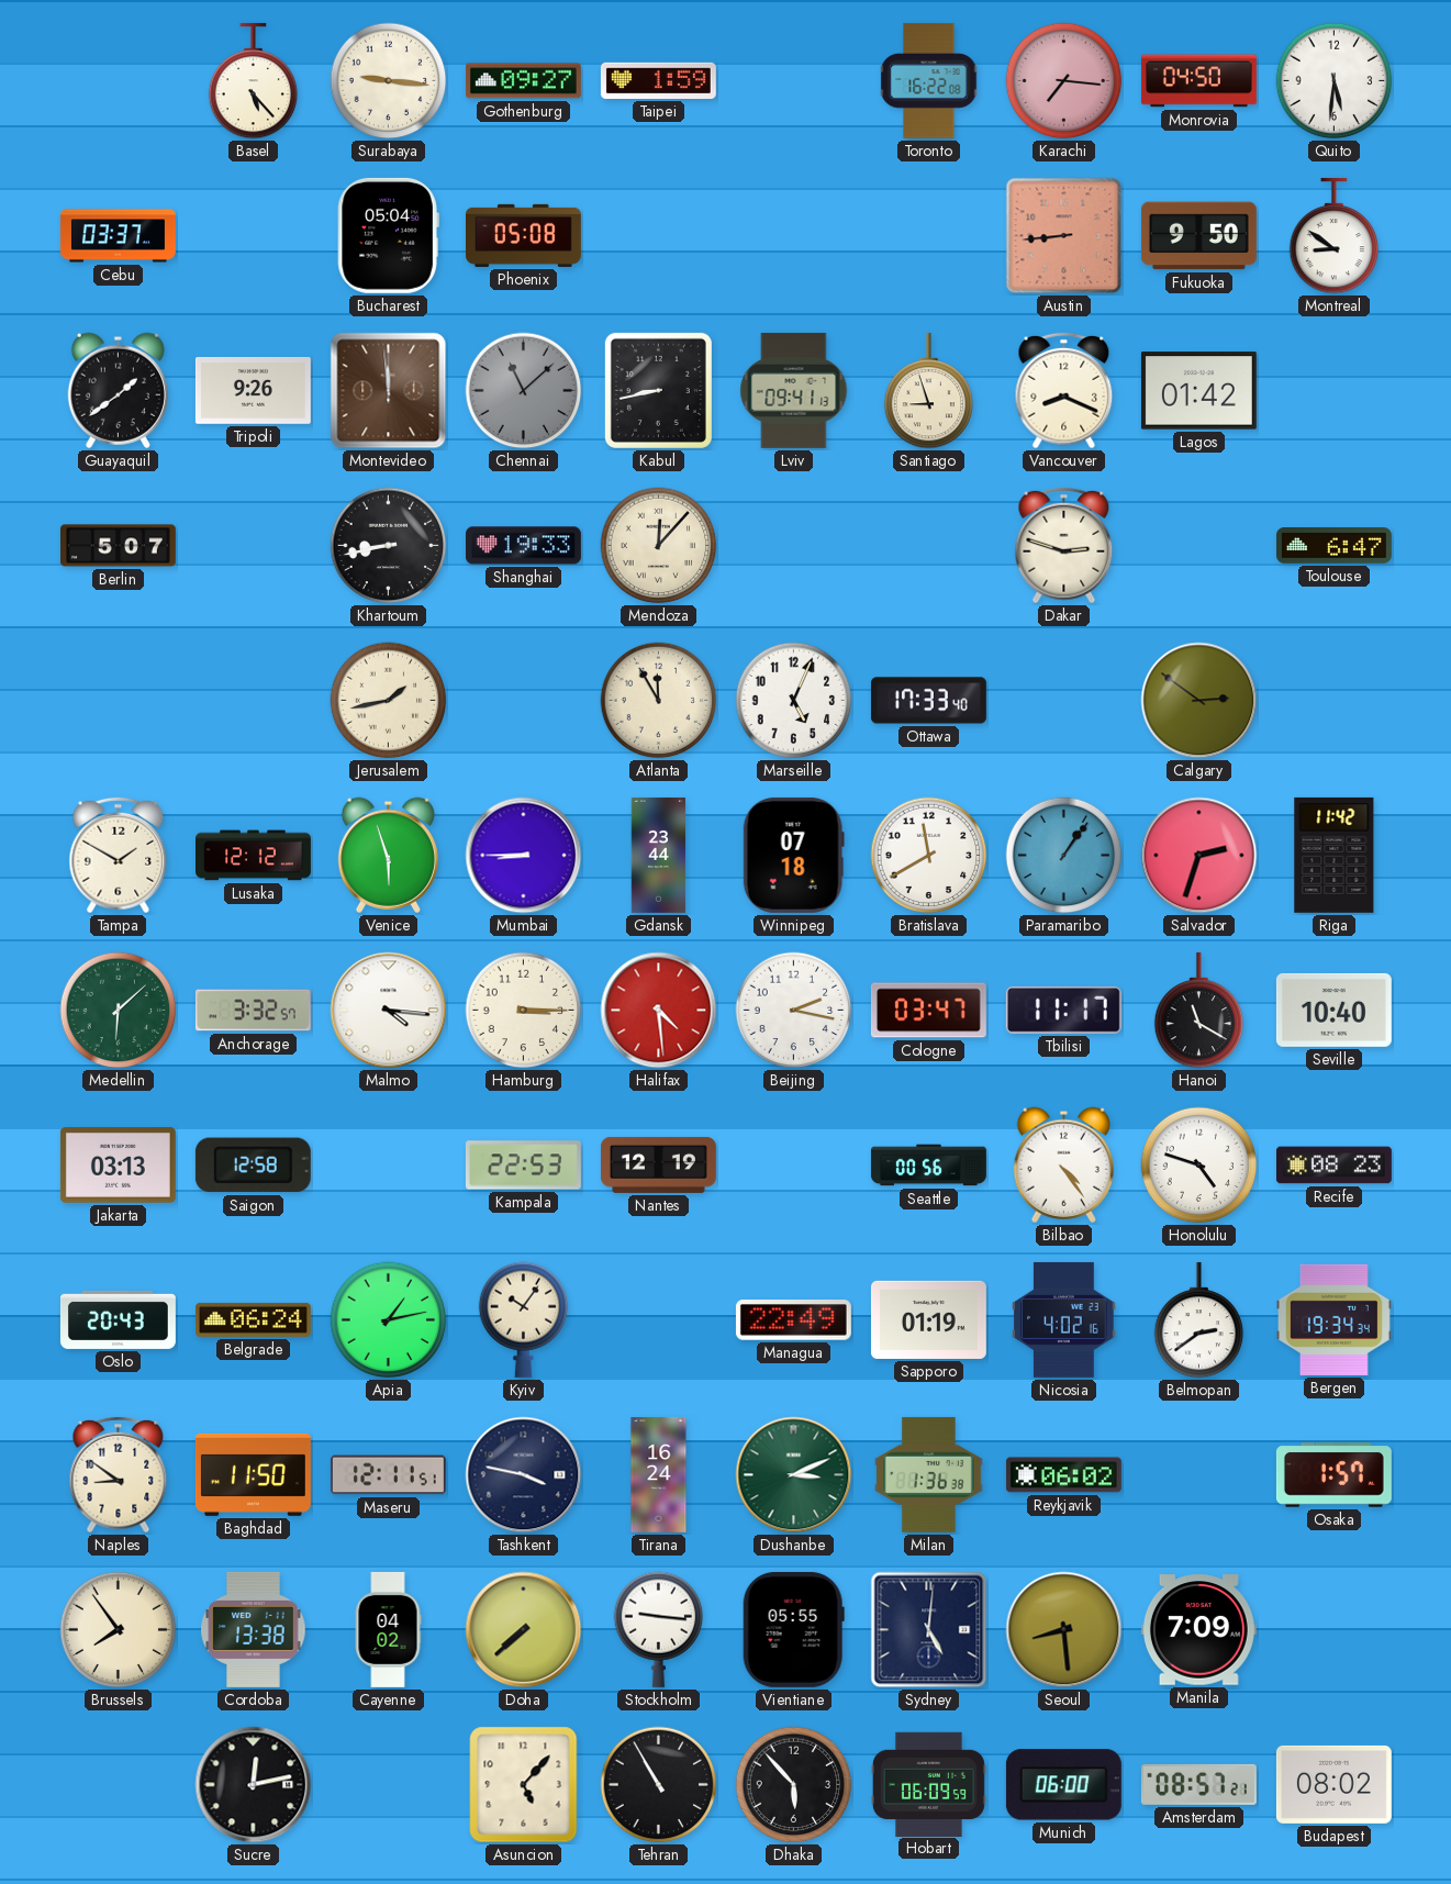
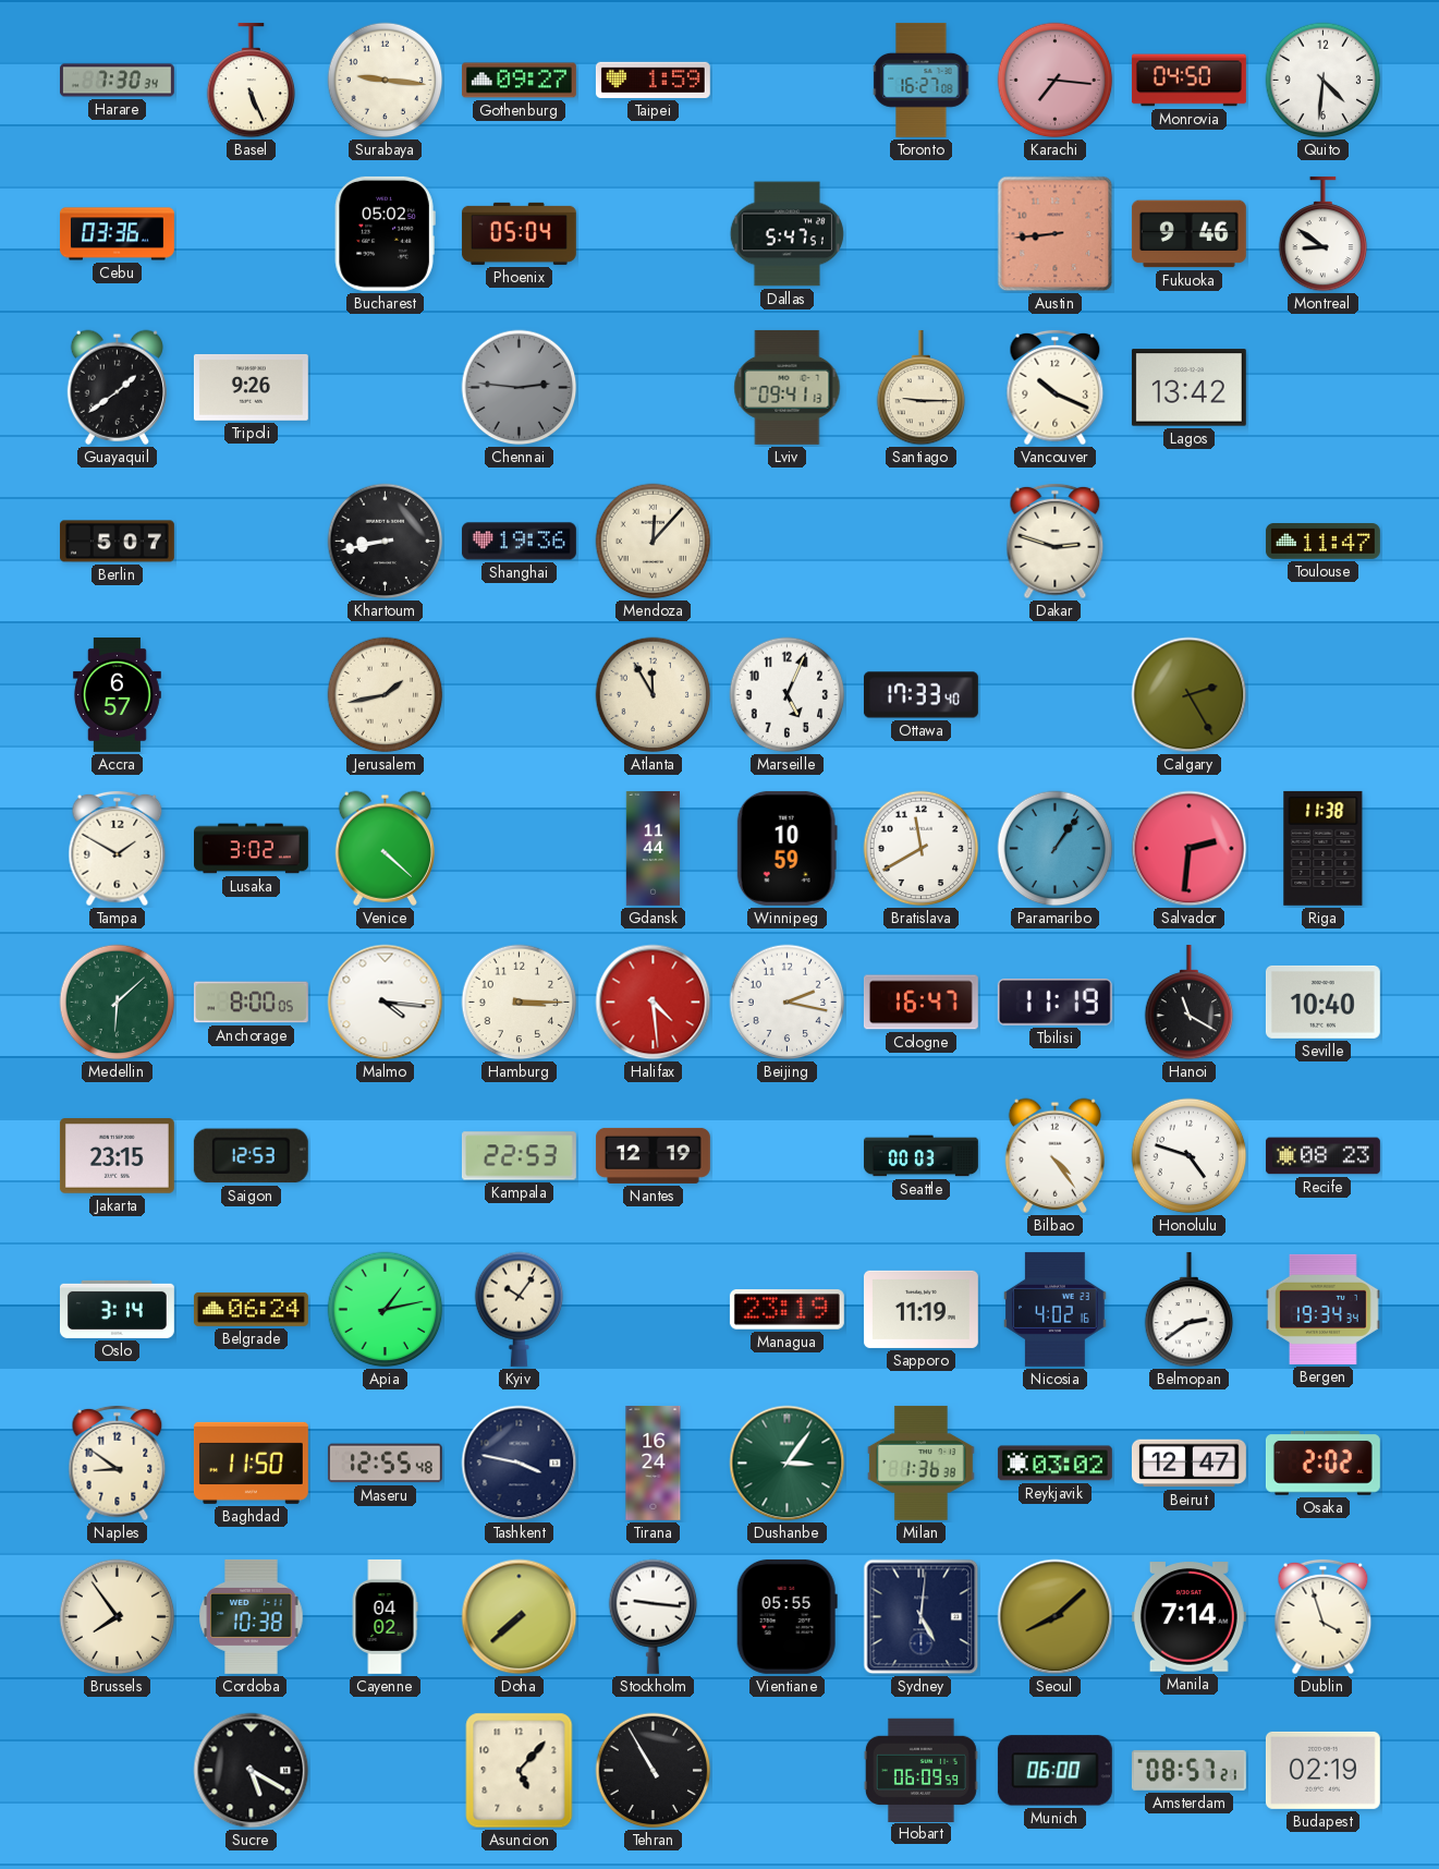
Harare: none -> 7:30 (117, 81)
Basel: 5:23 -> 5:26 (252, 81)
Toronto: 16:22 -> 16:27 (922, 80)
Quito: 5:31 -> 4:31 (1324, 81)
Cebu: 03:37 -> 03:36 (117, 234)
Bucharest: 05:04 -> 05:02 (385, 233)
Phoenix: 05:08 -> 05:04 (519, 233)
Dallas: none -> 5:47 (786, 234)
Fukuoka: 9:50 -> 9:46 (1188, 234)
Montevideo: 11:59 -> none (389, 391)
Chennai: 11:08 -> 2:46 (520, 388)
Kabul: 8:43 -> none (658, 390)
Santiago: 8:57 -> 9:15 (922, 388)
Vancouver: 8:19 -> 10:19 (1056, 388)
Lagos: 01:42 -> 13:42 (1188, 388)
Shanghai: 19:33 -> 19:36 (519, 542)
Toulouse: 6:47 -> 11:47 (1322, 542)
Accra: none -> 6:57 (117, 694)
Calgary: 2:51 -> 2:25 (1190, 695)
Lusaka: 12:12 -> 3:02 (252, 849)
Venice: 5:57 -> 4:22 (385, 848)
Mumbai: 8:45 -> none (524, 856)
Gdansk: 23:44 -> 11:44 (654, 848)
Winnipeg: 07:18 -> 10:59 (786, 848)
Salvador: 2:33 -> 2:31 (1190, 849)
Riga: 11:42 -> 11:38 (1324, 848)
Anchorage: 3:32 -> 8:00 (251, 1003)
Cologne: 03:47 -> 16:47 (920, 1003)
Tbilisi: 11:17 -> 11:19 (1054, 1002)
Jakarta: 03:13 -> 23:15 (117, 1156)
Saigon: 12:58 -> 12:53 (251, 1156)
Seattle: 00:56 -> 00:03 (920, 1156)
Oslo: 20:43 -> 3:14 (117, 1309)
Managua: 22:49 -> 23:19 (786, 1310)
Sapporo: 01:19 -> 11:19 (920, 1309)
Maseru: 12:11 -> 12:55 (385, 1464)
Dushanbe: 3:11 -> 3:06 (788, 1464)
Reykjavik: 06:02 -> 03:02 (1054, 1464)
Beirut: none -> 12:47 (1188, 1464)
Osaka: 1:57 -> 2:02 (1322, 1464)
Cordoba: 13:38 -> 10:38 (252, 1616)
Seoul: 8:29 -> 8:08 (1056, 1617)
Manila: 7:09 -> 7:14 (1188, 1617)
Dublin: none -> 3:57 (1324, 1617)
Sucre: 12:13 -> 5:20 (252, 1771)
Dhaka: 5:53 -> none (794, 1785)
Budapest: 08:02 -> 02:19 (1322, 1770)
